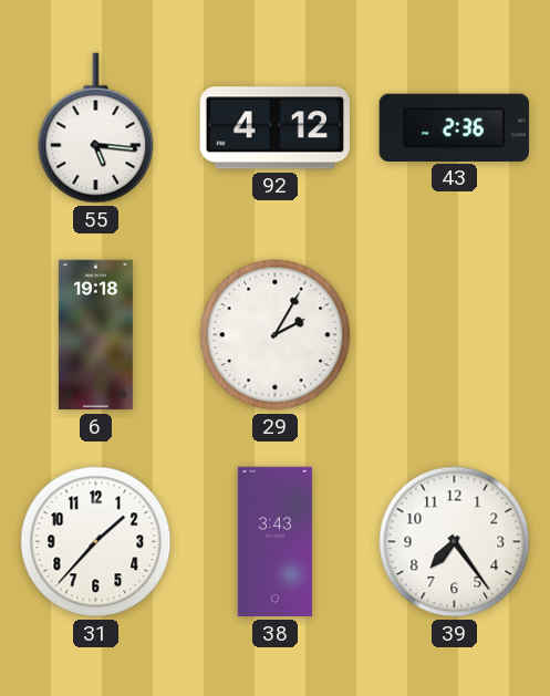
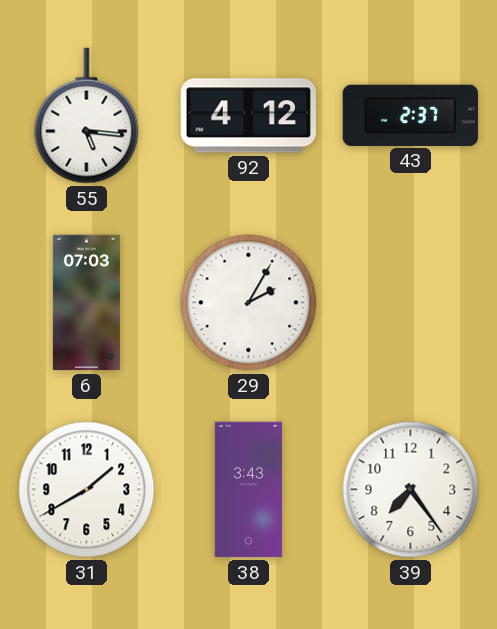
43: 2:36 -> 2:37 (410, 115)
6: 19:18 -> 07:03 (86, 303)
31: 1:37 -> 1:40 (87, 490)
